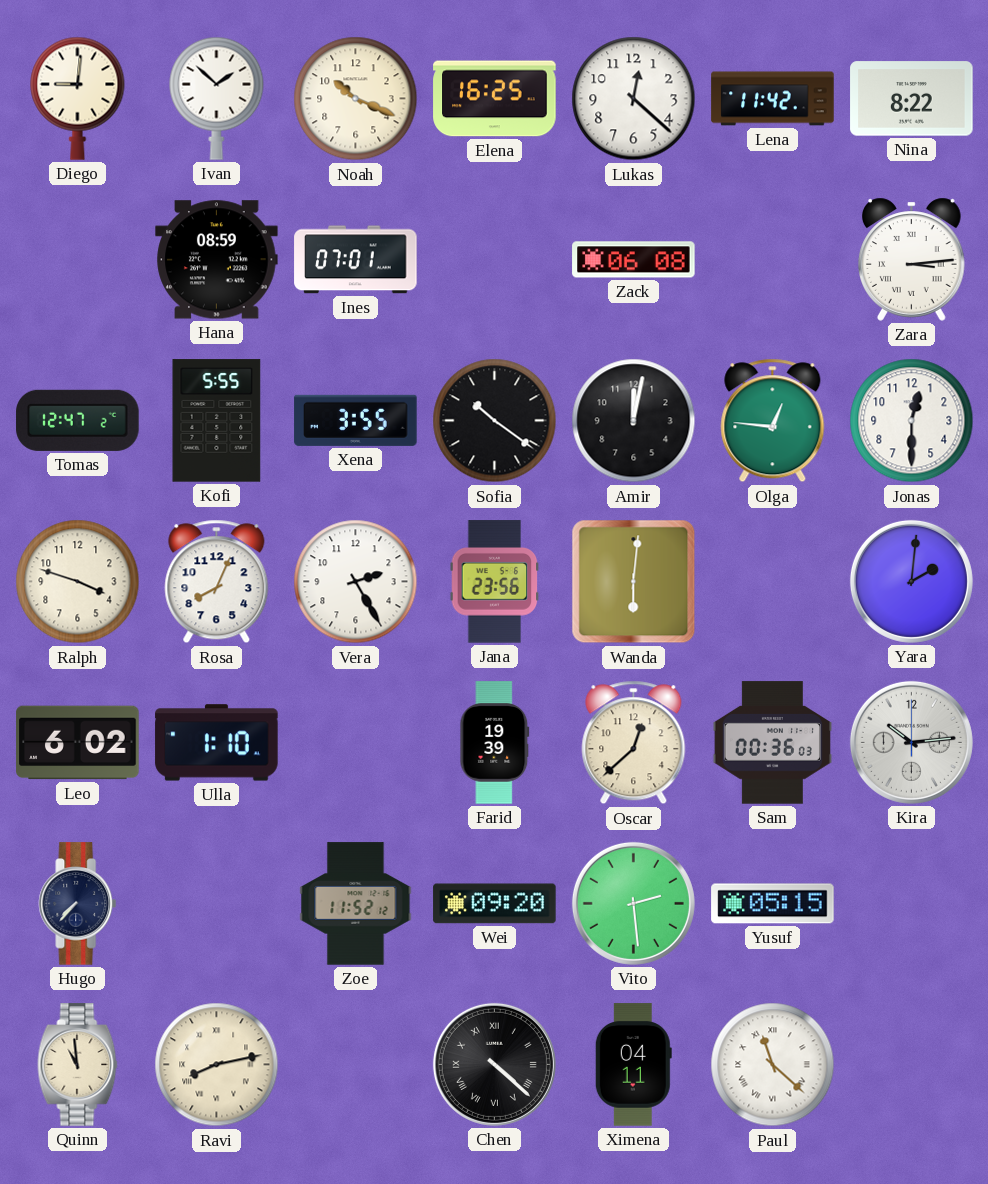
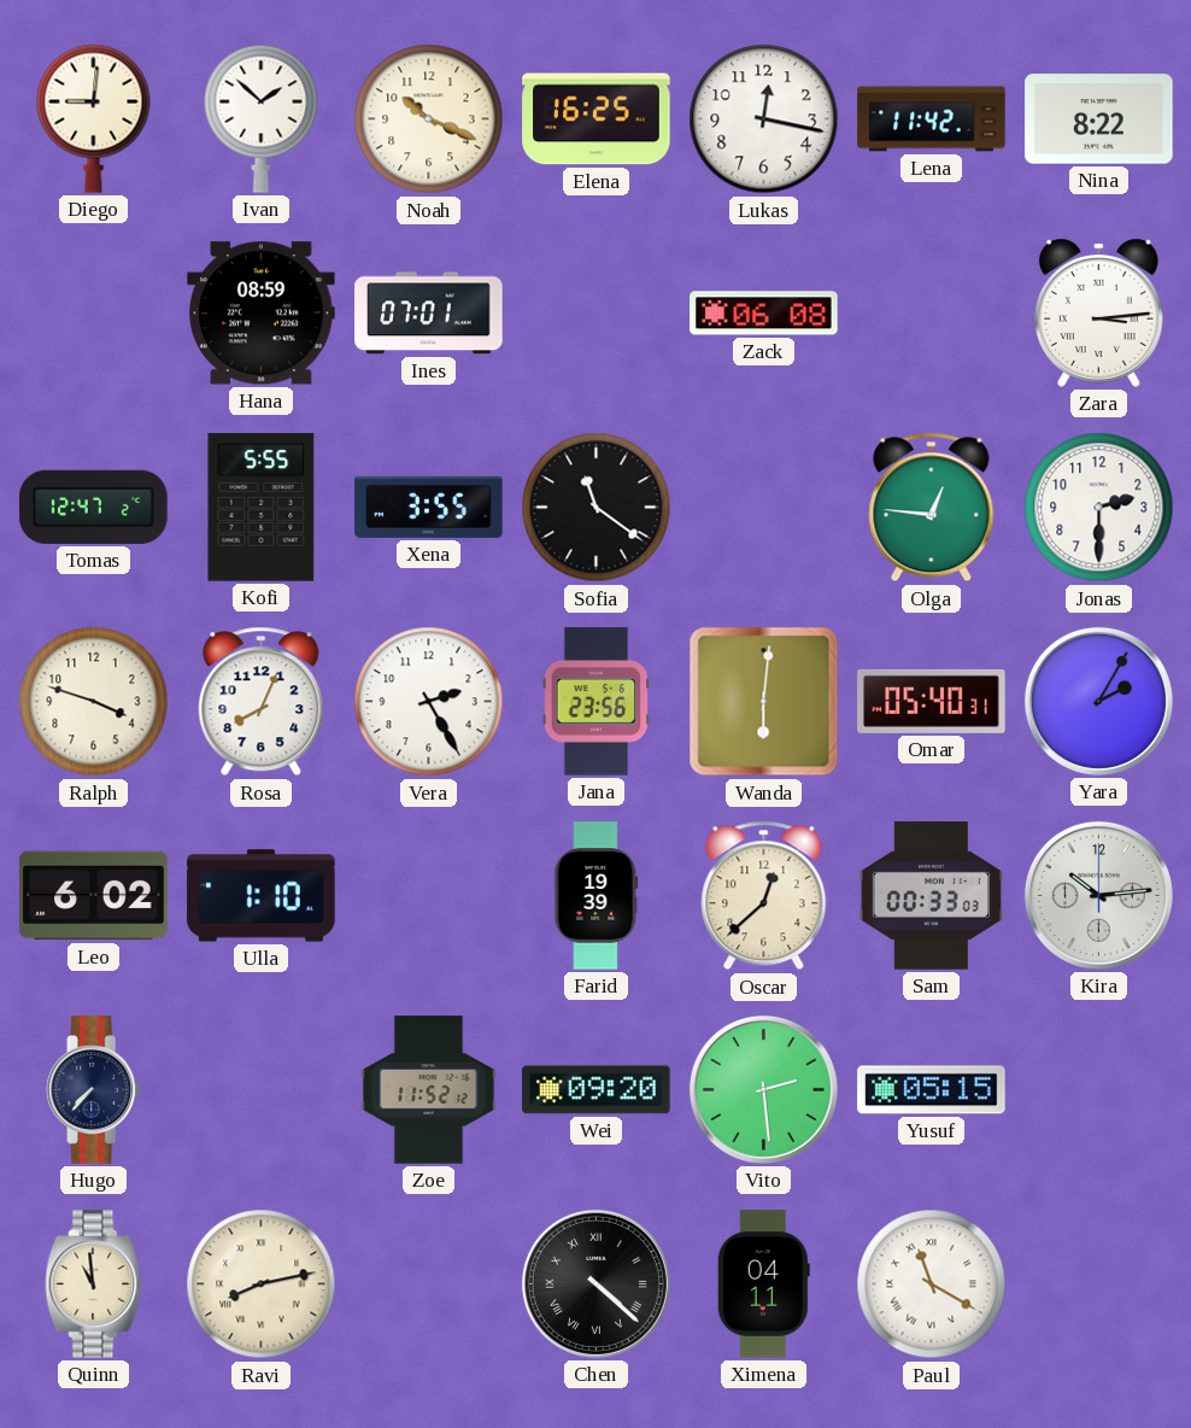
Lukas: 12:22 -> 12:17 (764, 119)
Sofia: 10:21 -> 11:21 (597, 508)
Amir: 12:02 -> none (634, 421)
Jonas: 12:30 -> 2:30 (1099, 508)
Omar: none -> 05:40 (932, 701)
Yara: 2:01 -> 2:05 (1098, 701)
Sam: 00:36 -> 00:33 (931, 896)
Paul: 11:22 -> 11:20 (932, 1284)
